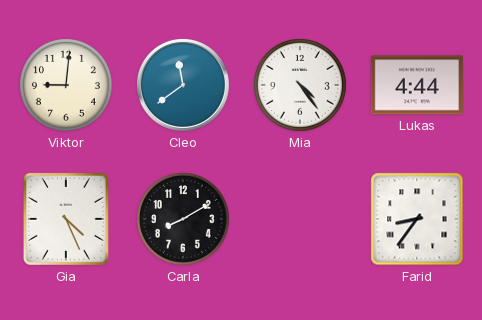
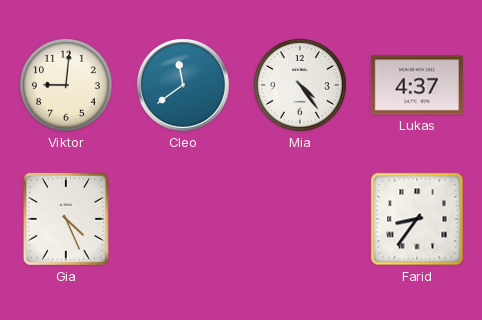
Lukas: 4:44 -> 4:37 (417, 85)
Carla: 8:10 -> none (184, 220)
